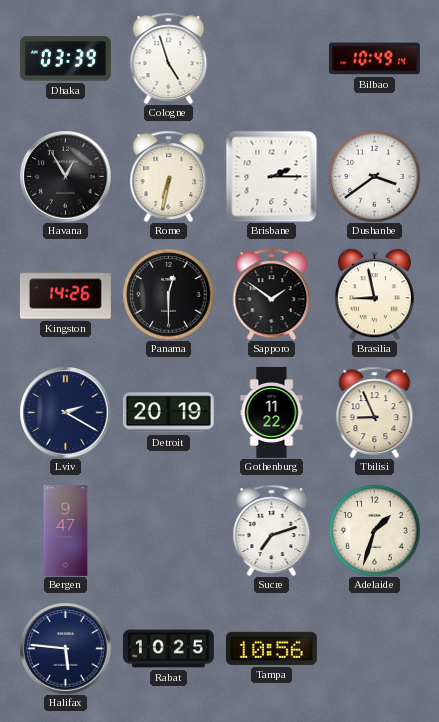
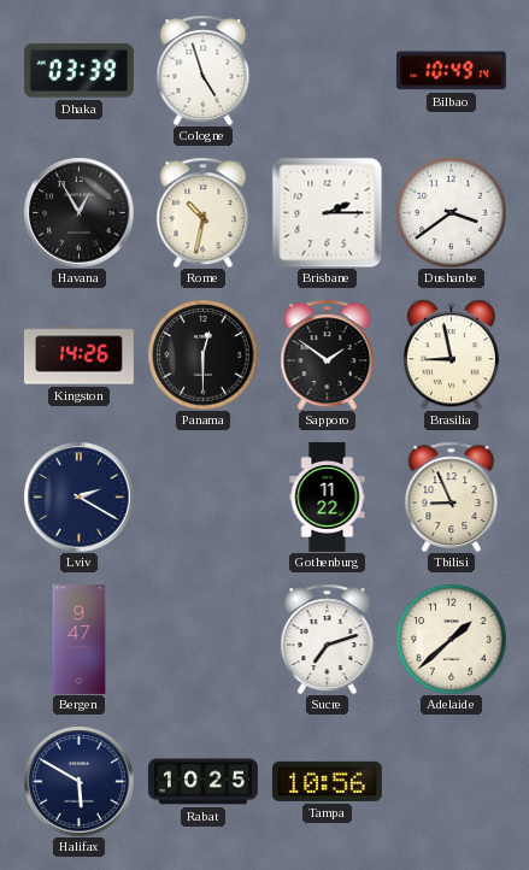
Rome: 6:32 -> 10:32 (204, 212)
Detroit: 20:19 -> none (168, 413)
Adelaide: 1:33 -> 1:38 (451, 639)
Halifax: 5:46 -> 5:50 (78, 781)
